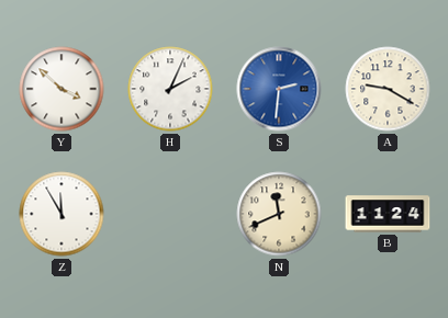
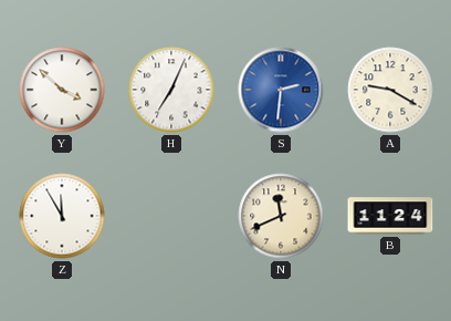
H: 2:04 -> 7:04 (171, 90)
